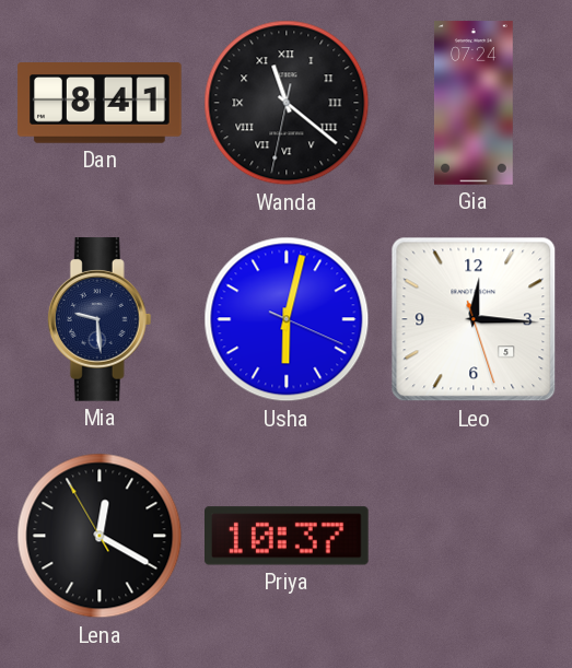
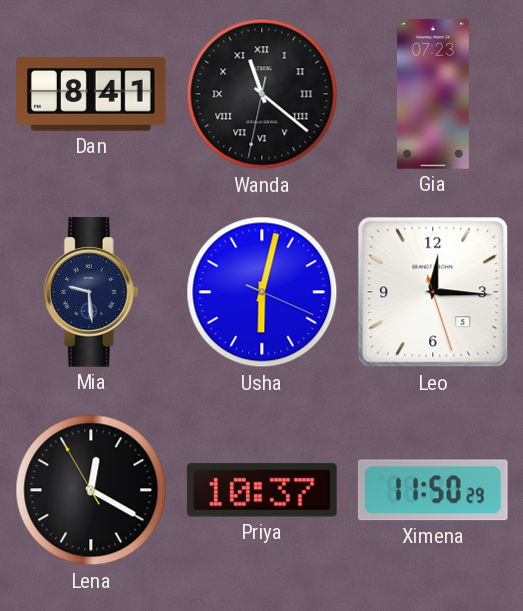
Gia: 07:24 -> 07:23 (433, 94)
Ximena: none -> 11:50 (433, 490)
